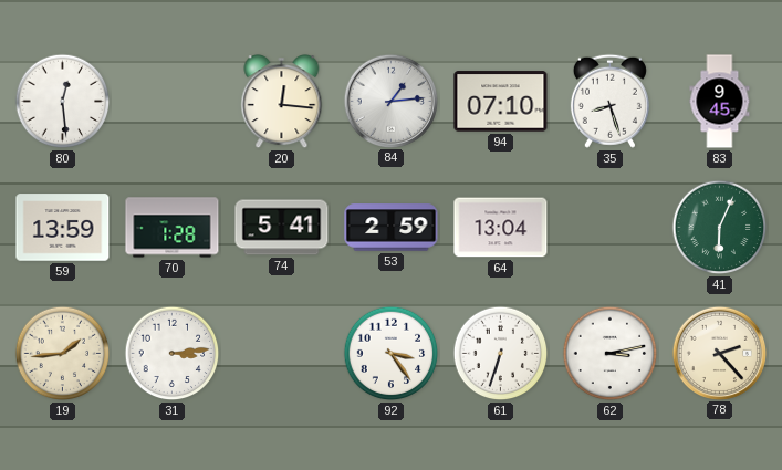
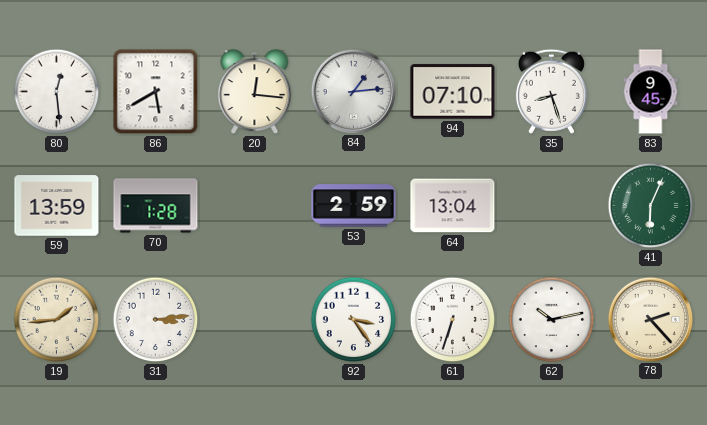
86: none -> 5:40 (156, 92)
74: 5:41 -> none (282, 228)
62: 3:13 -> 10:13 (552, 320)
